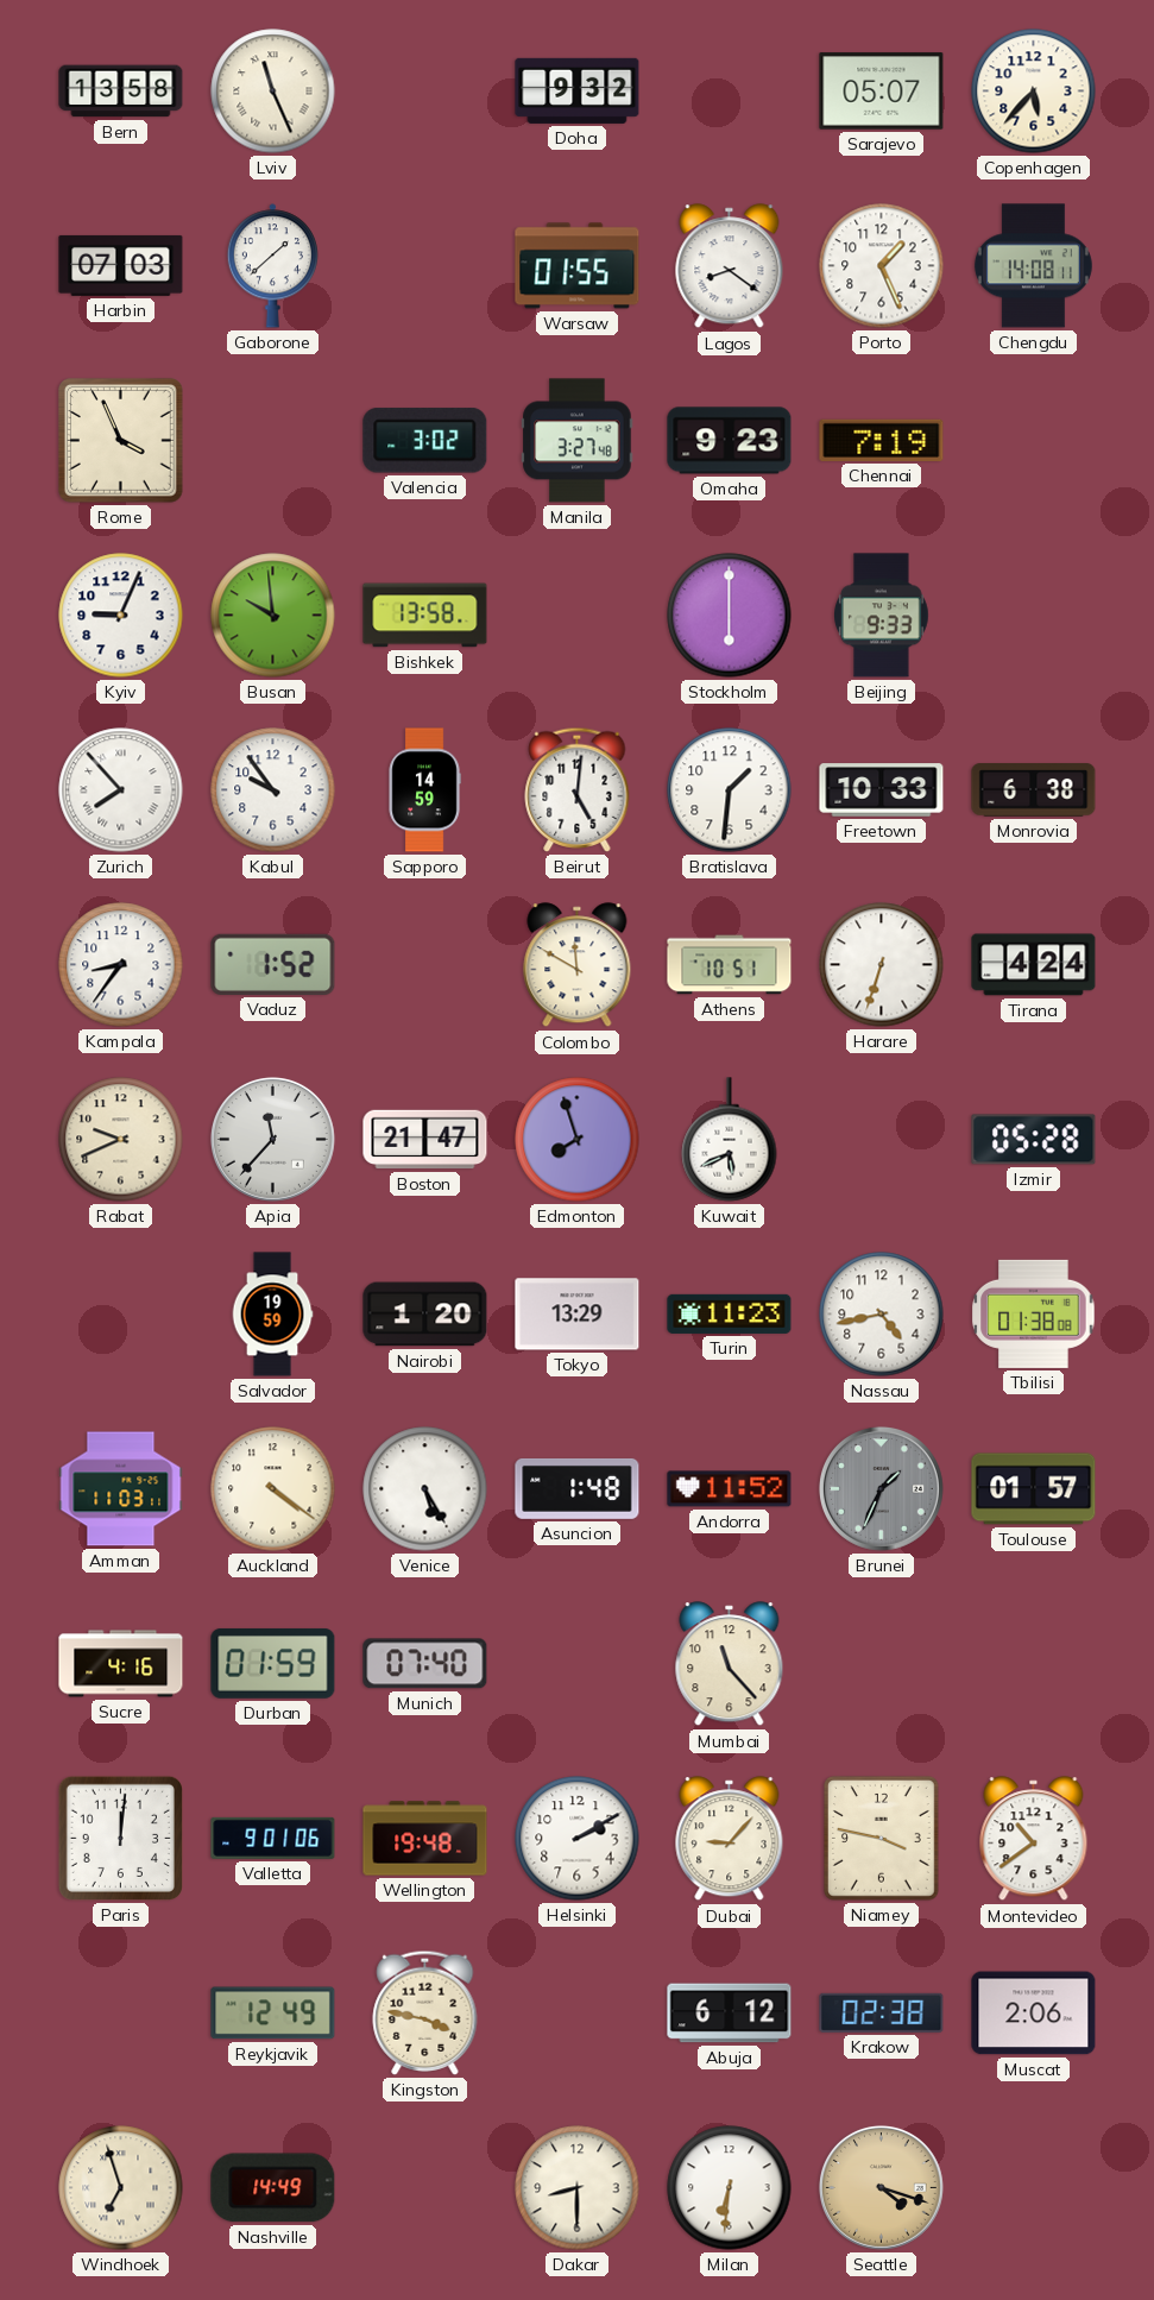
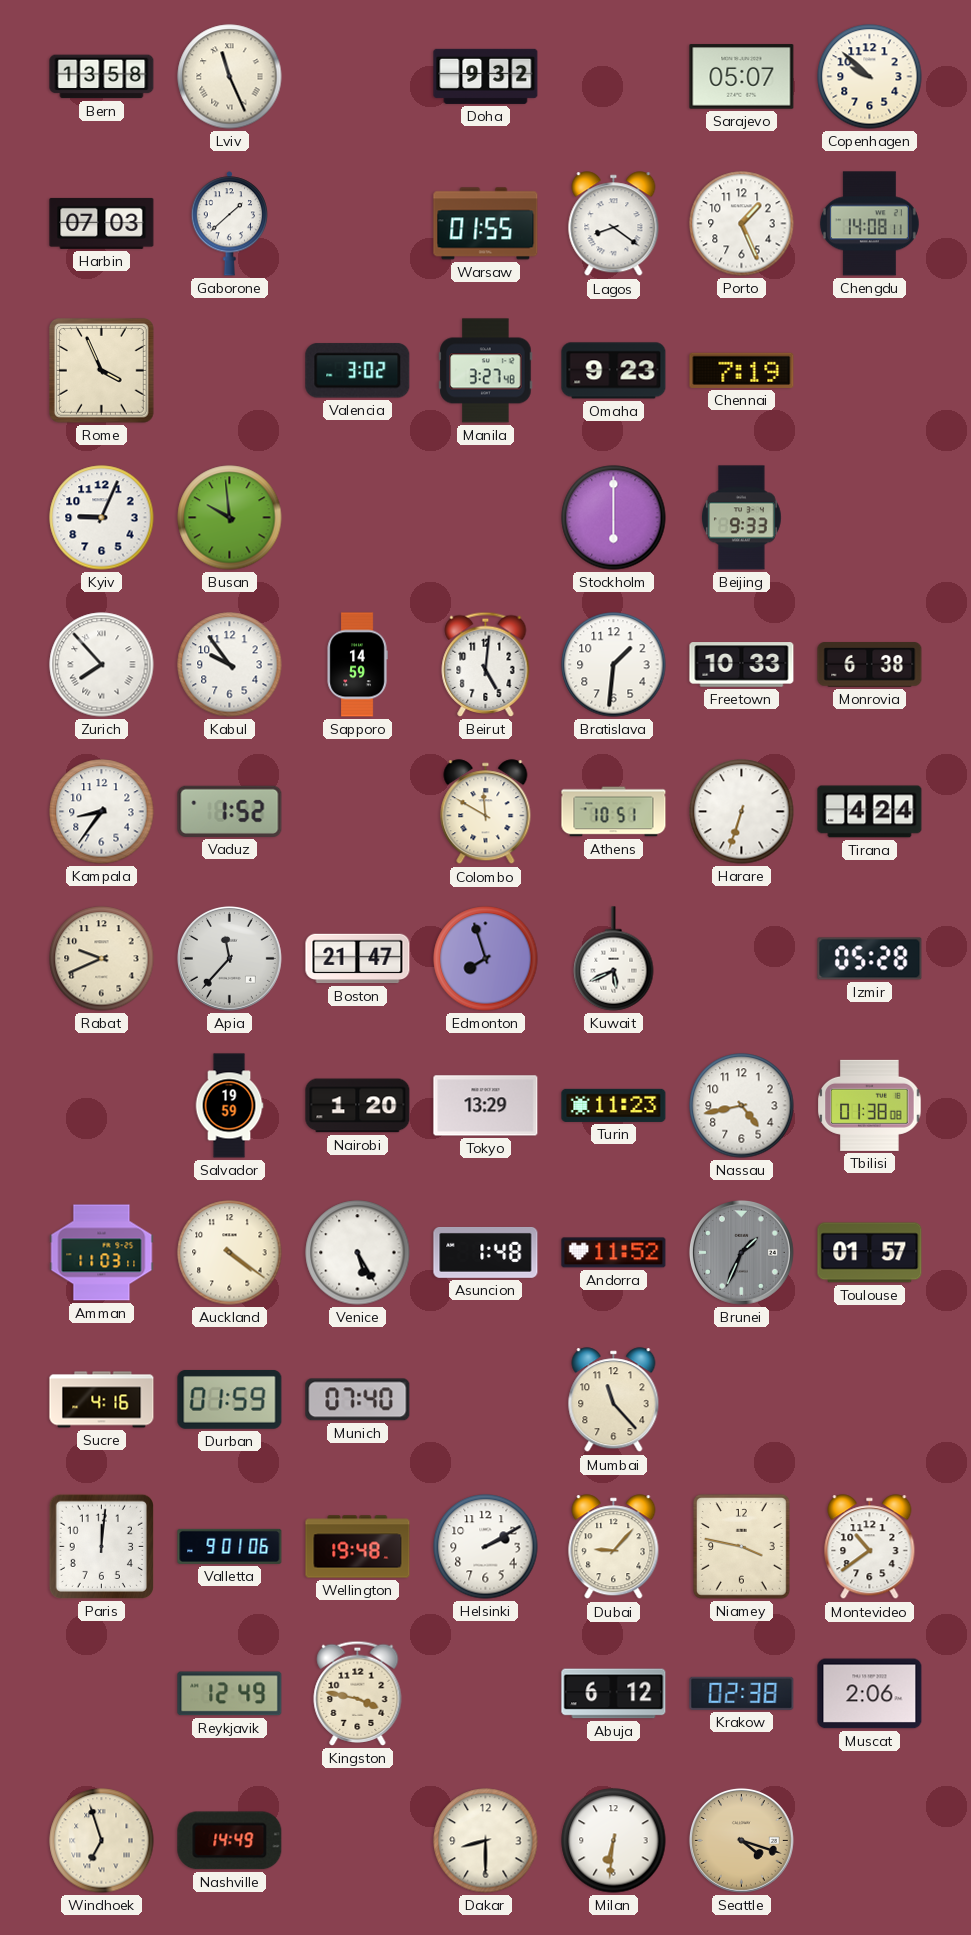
Copenhagen: 5:37 -> 9:52 (870, 77)
Bishkek: 13:58 -> none (425, 616)
